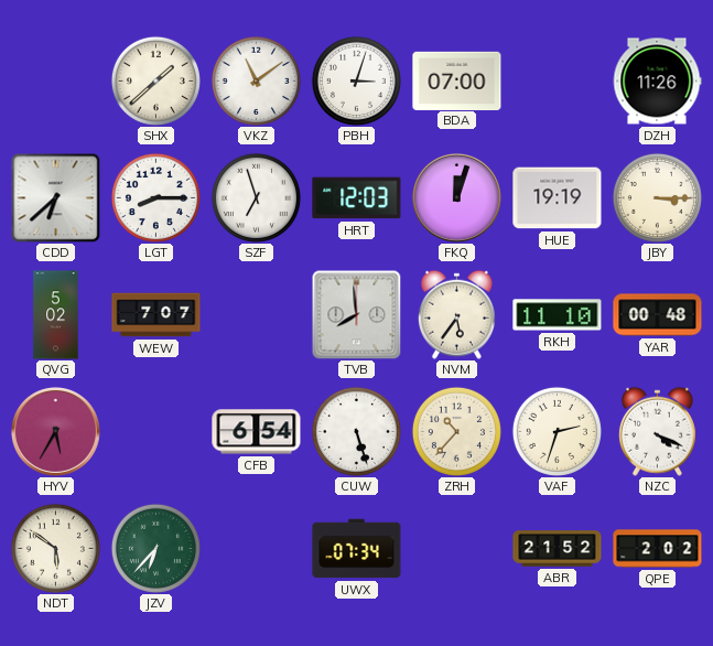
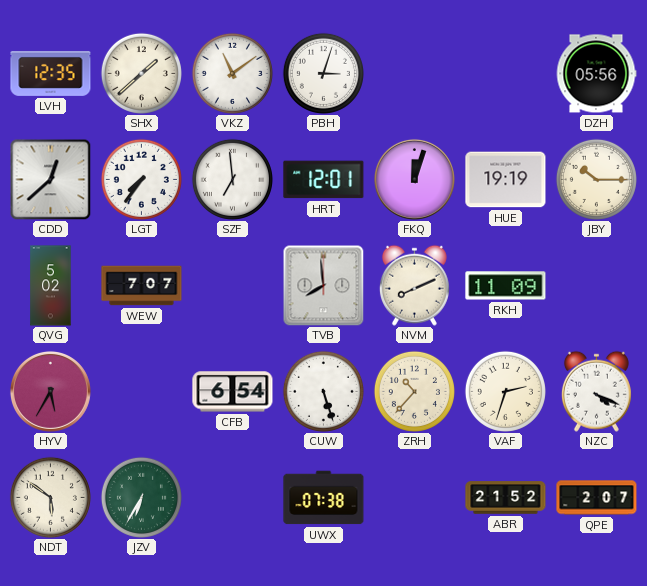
LVH: none -> 12:35 (51, 73)
BDA: 07:00 -> none (457, 80)
DZH: 11:26 -> 05:56 (596, 74)
CDD: 6:38 -> 12:38 (50, 179)
LGT: 8:15 -> 7:36 (141, 179)
SZF: 6:57 -> 6:59 (232, 179)
HRT: 12:03 -> 12:01 (324, 180)
JBY: 3:15 -> 10:15 (596, 179)
NVM: 5:36 -> 8:11 (414, 285)
RKH: 11:10 -> 11:09 (506, 286)
YAR: 00:48 -> none (658, 315)
JZV: 6:37 -> 6:35 (141, 497)
UWX: 07:34 -> 07:38 (324, 498)
QPE: 2:02 -> 2:07 (597, 498)
